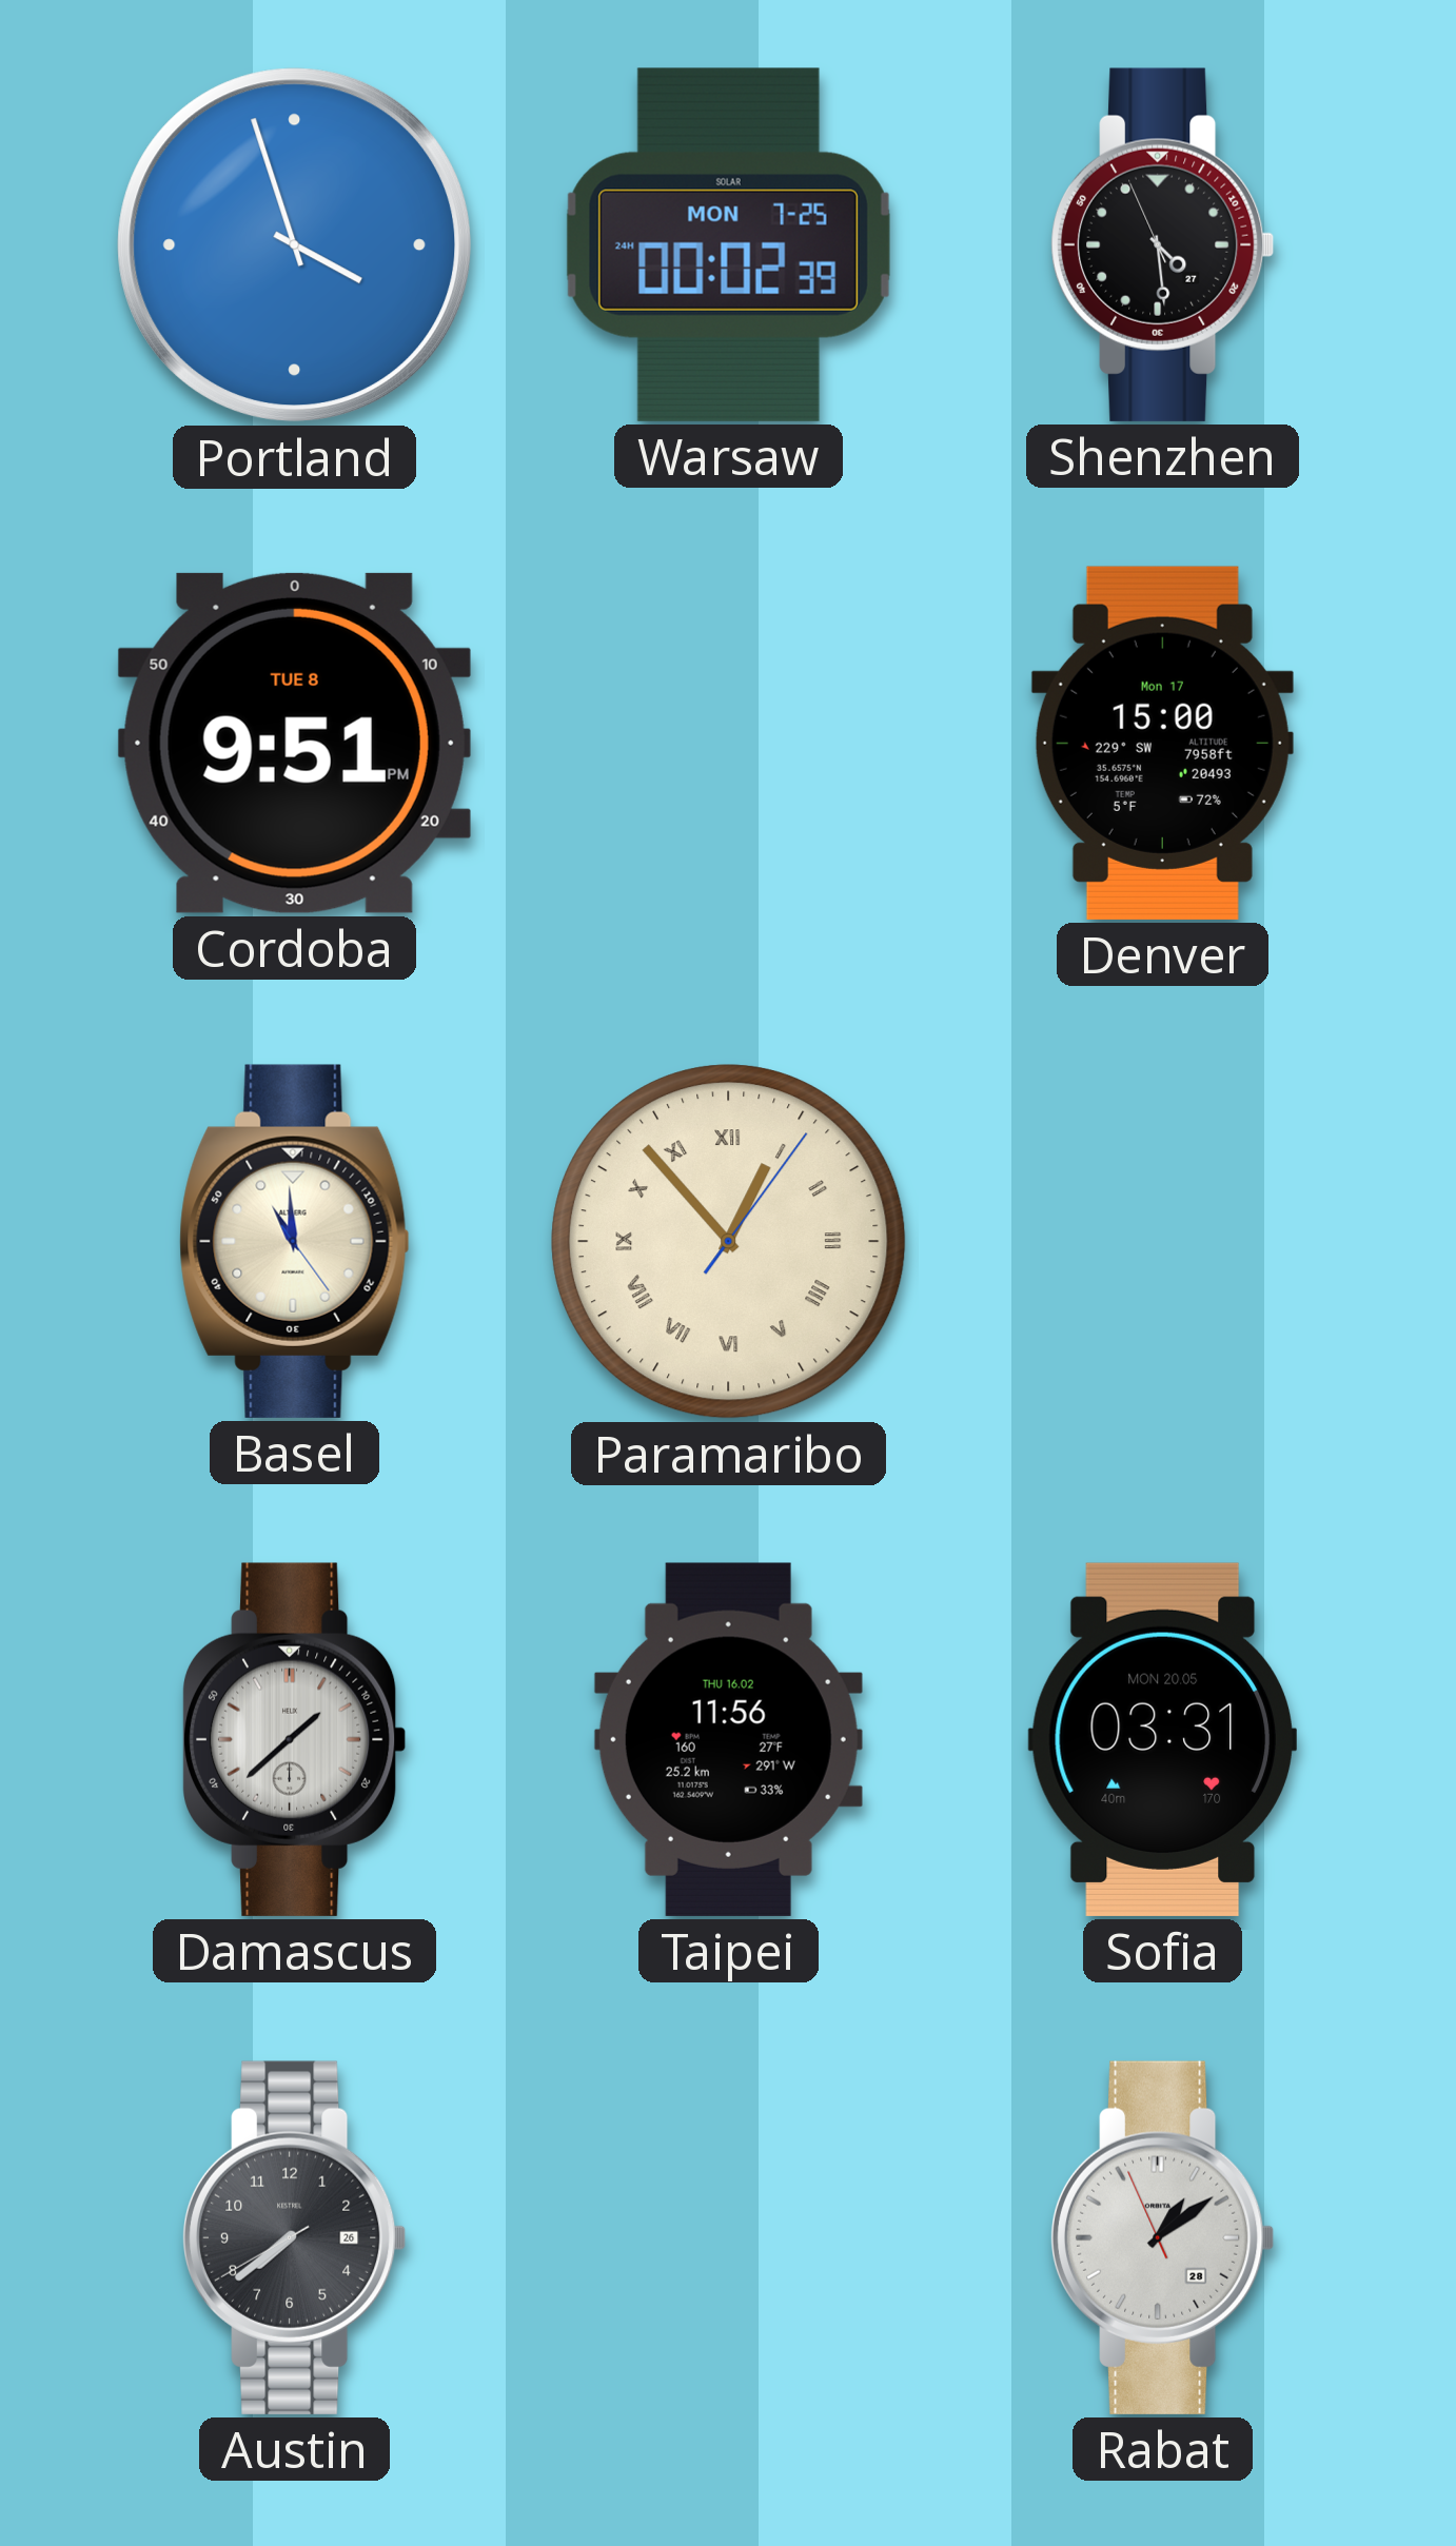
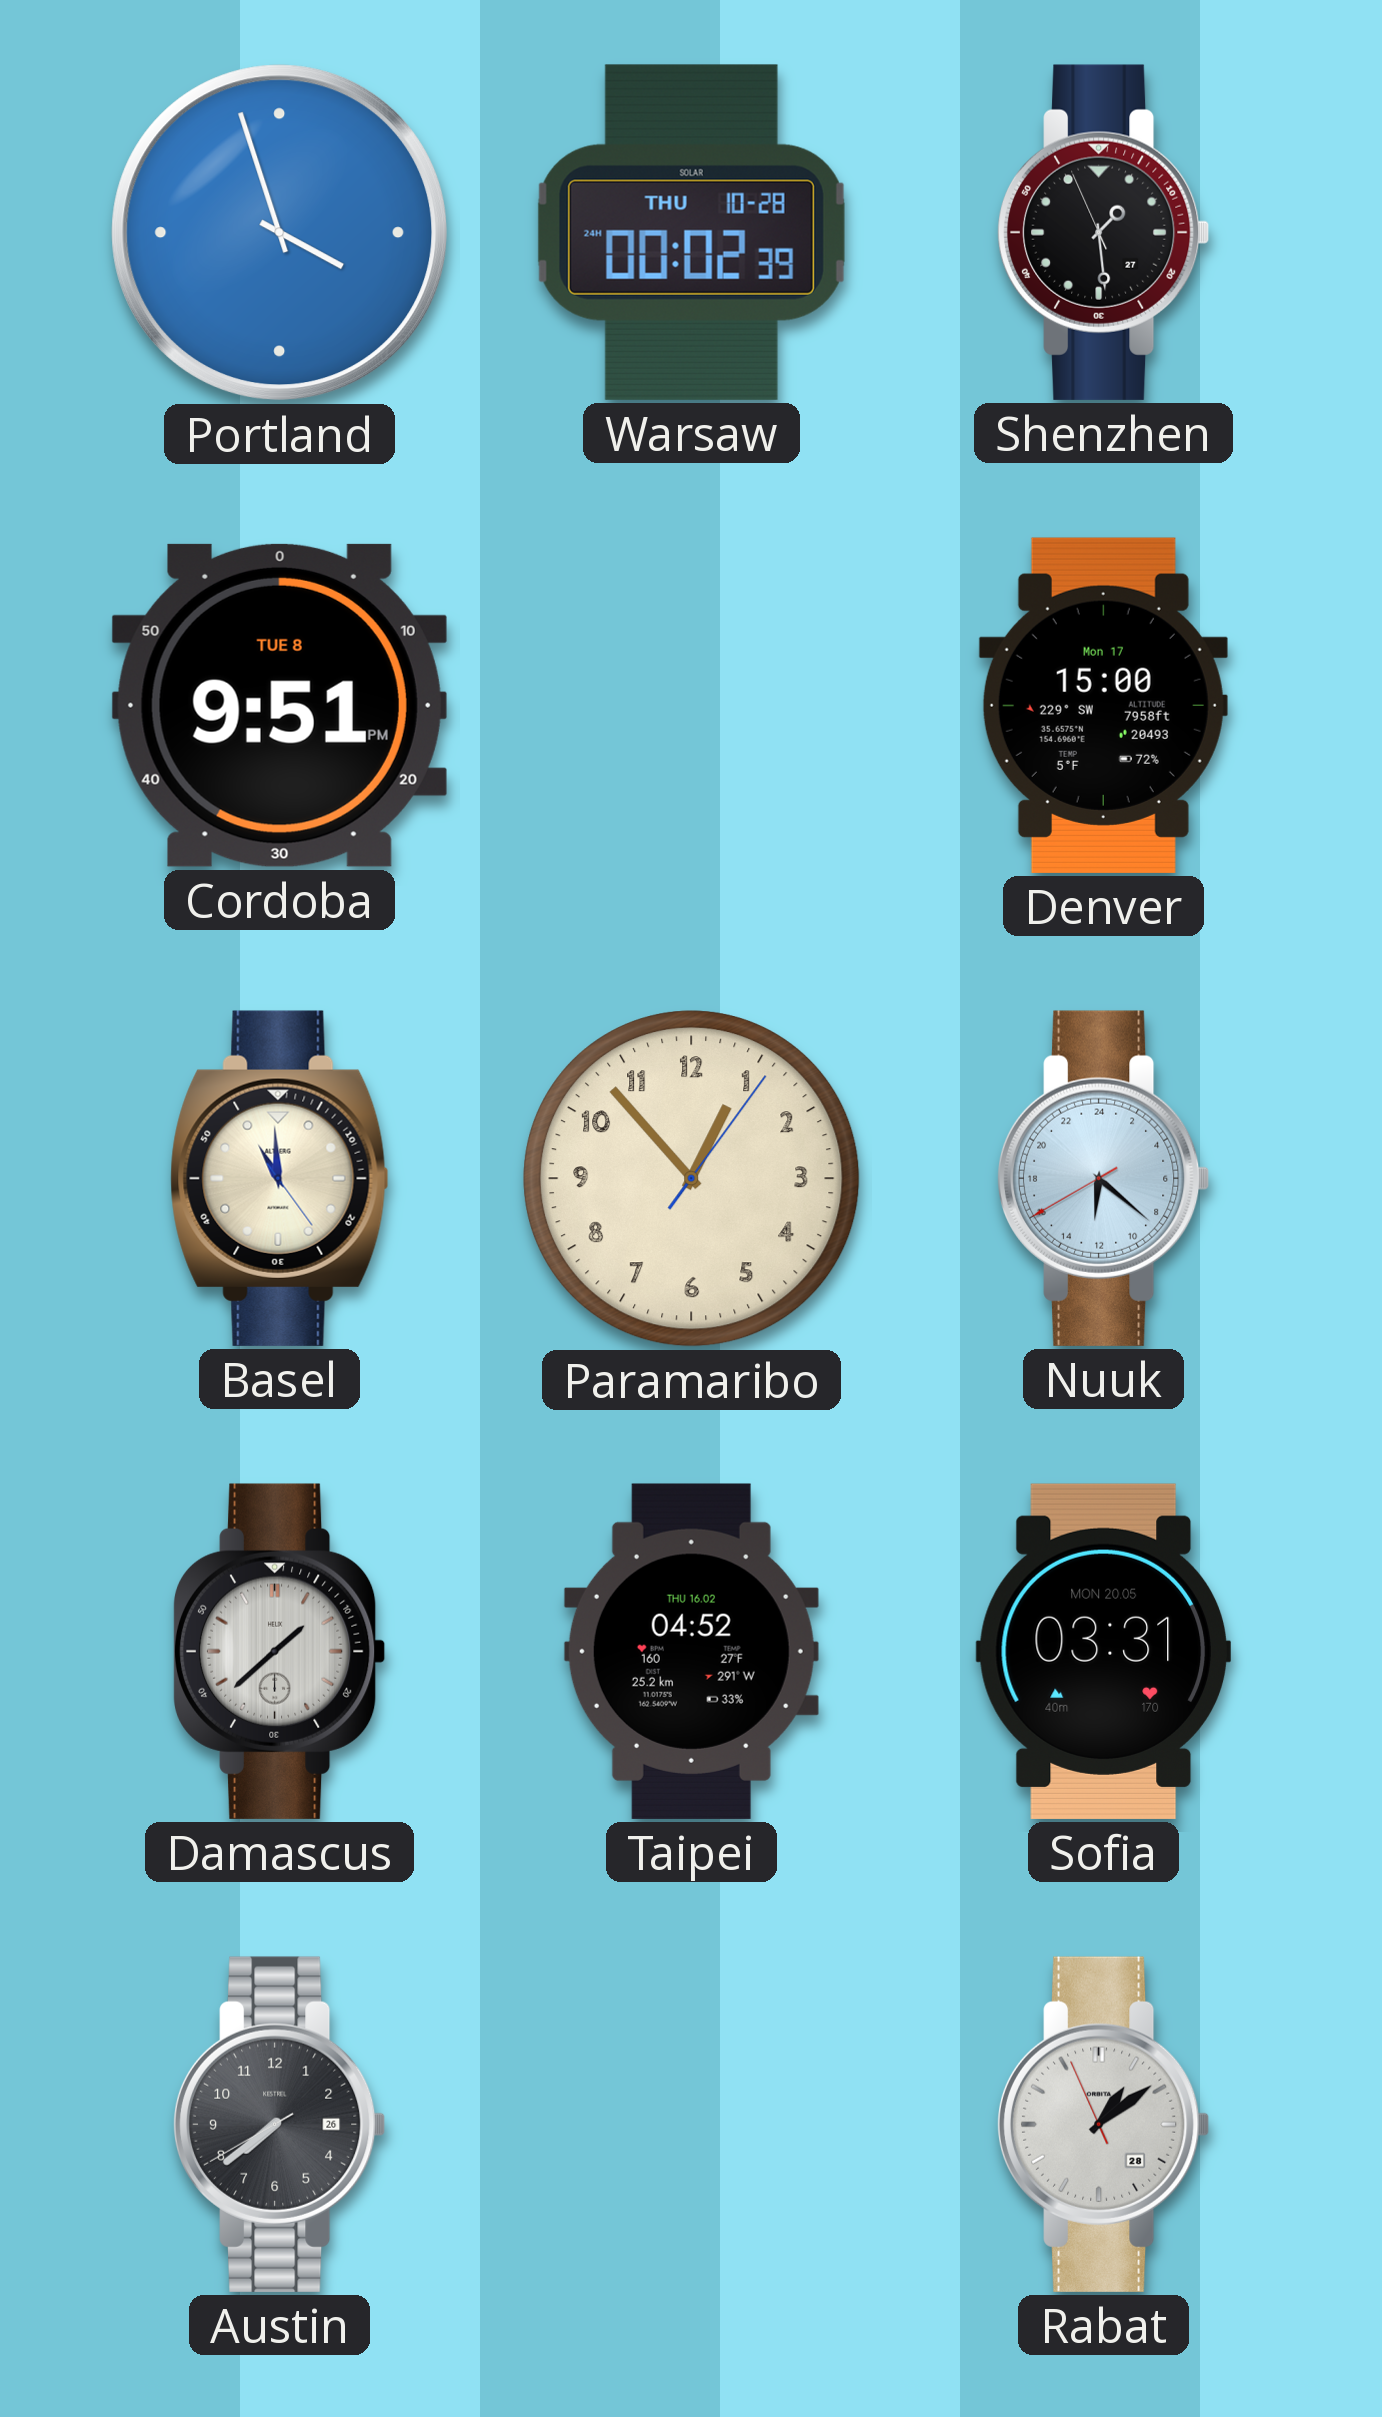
Warsaw date: MON 7-25 -> THU 10-28 (691, 232)
Shenzhen: 4:28 -> 1:28 (1103, 232)
Paramaribo numerals: Roman -> Arabic (692, 1179)
Nuuk: none -> 12:21 (1103, 1178)
Taipei: 11:56 -> 04:52 (691, 1651)
